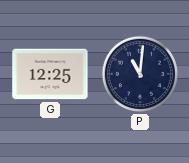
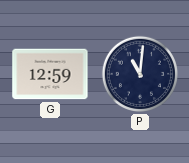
G: 12:25 -> 12:59 (50, 74)
